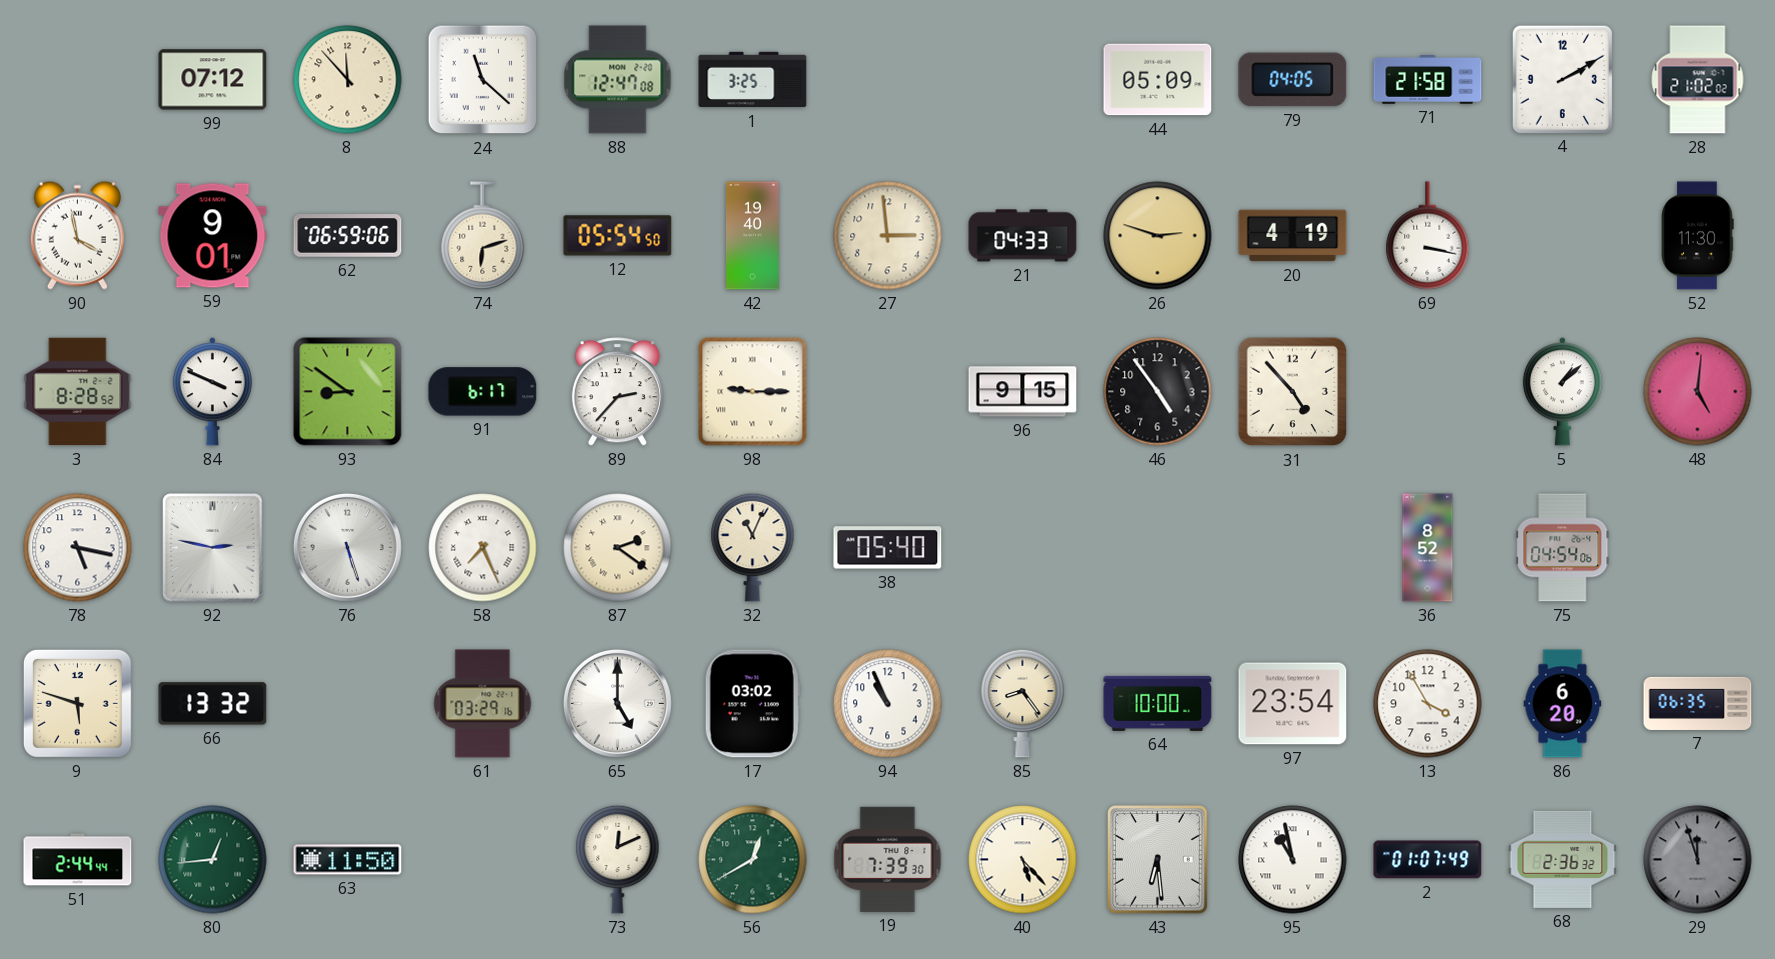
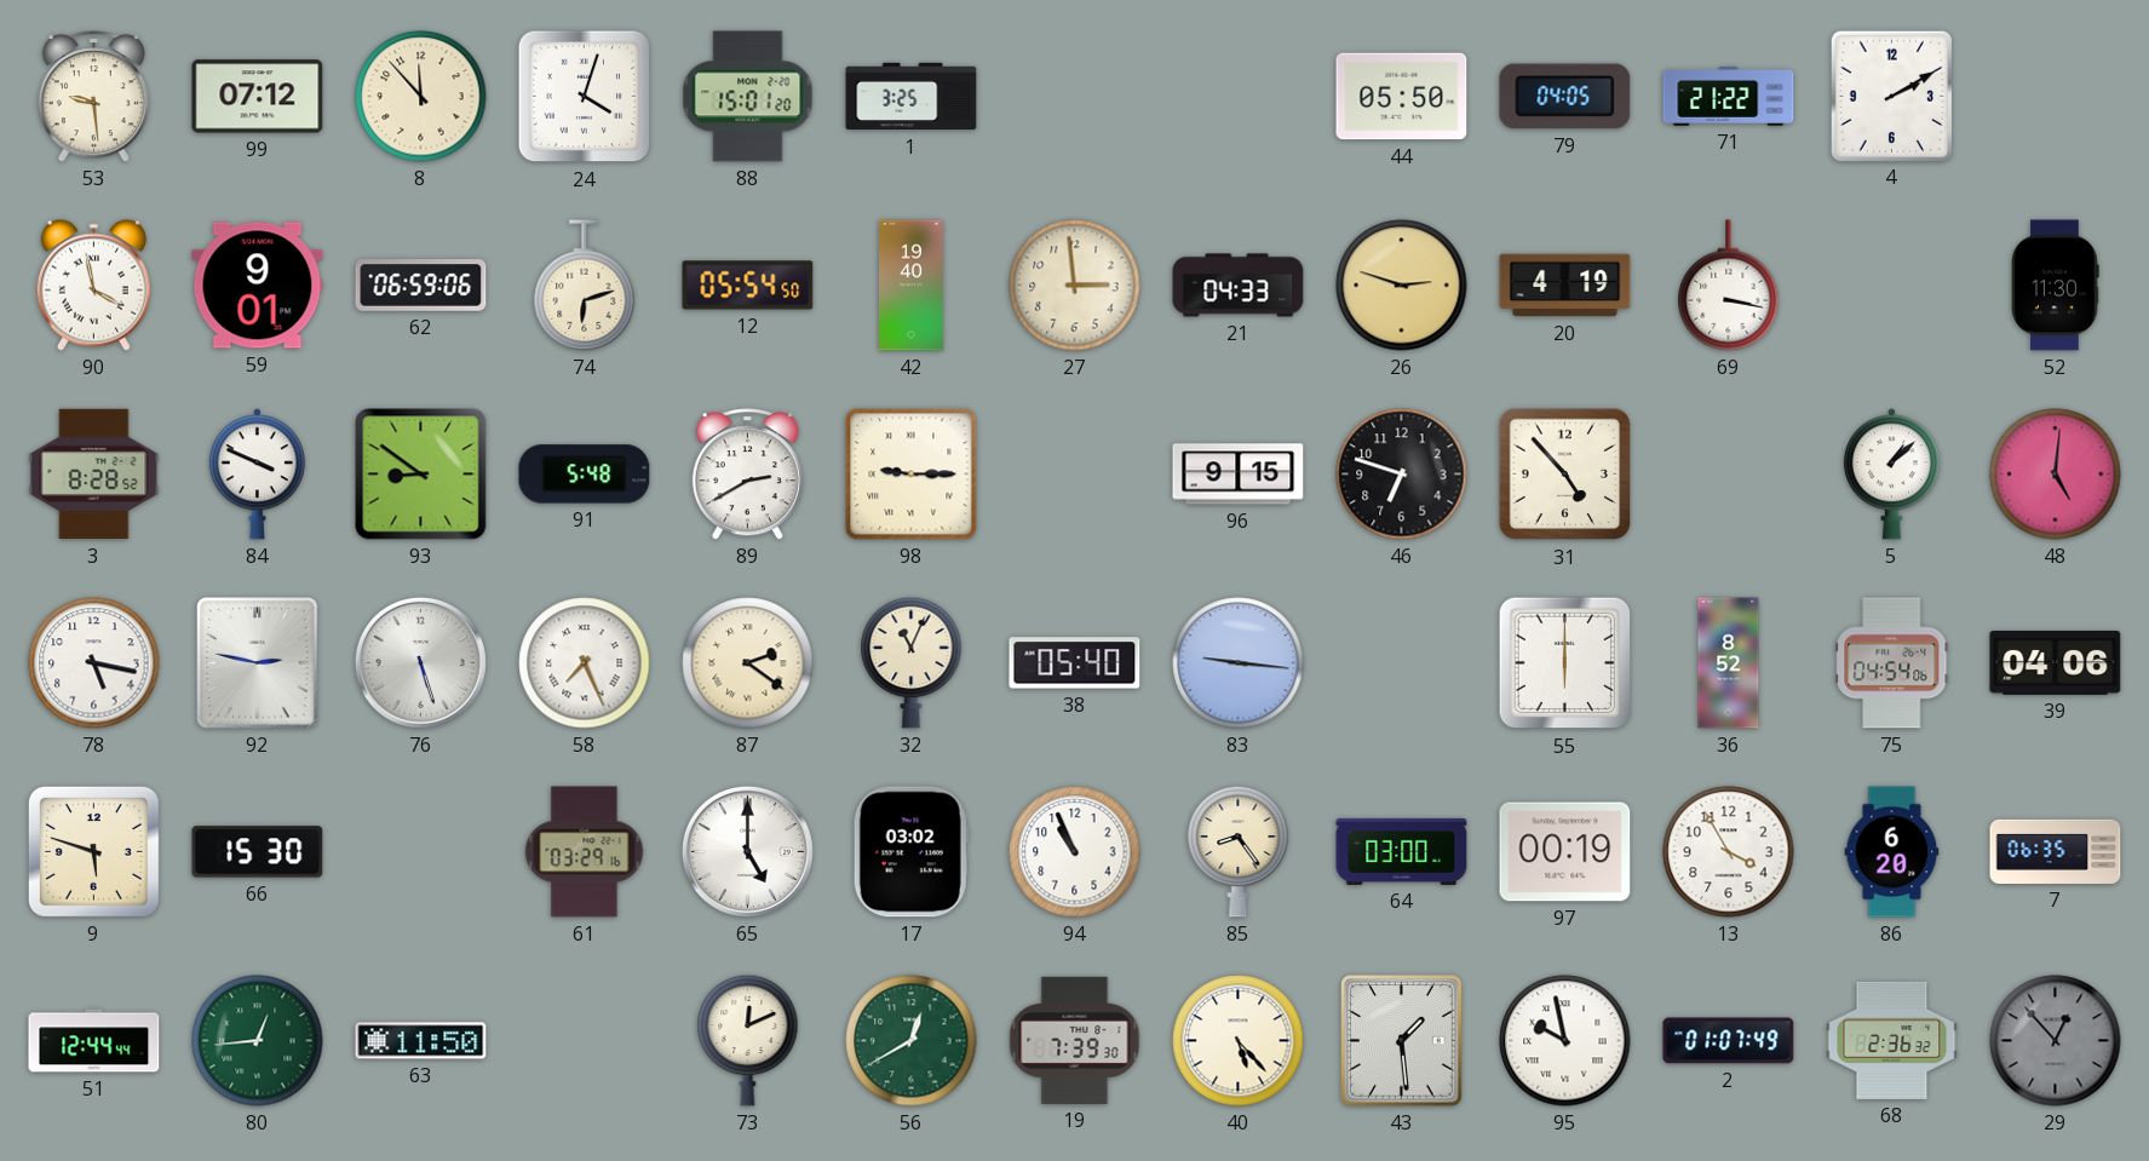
53: none -> 9:29 (93, 97)
24: 11:22 -> 4:03 (585, 97)
88: 12:47 -> 15:01 (748, 97)
44: 05:09 -> 05:50 (1402, 97)
71: 21:58 -> 21:22 (1729, 97)
28: 21:02 -> none (1698, 80)
91: 6:17 -> 5:48 (585, 475)
89: 2:37 -> 2:40 (747, 475)
46: 4:54 -> 6:48 (1402, 475)
83: none -> 9:16 (1239, 663)
55: none -> 6:00 (1565, 663)
39: none -> 04:06 (2056, 662)
66: 13:32 -> 15:30 (258, 852)
64: 10:00 -> 03:00 (1402, 851)
97: 23:54 -> 00:19 (1565, 852)
51: 2:44 -> 12:44 (94, 1041)
43: 6:29 -> 1:29 (1402, 1041)
95: 10:58 -> 9:58 (1565, 1041)
29: 11:57 -> 12:53 (2056, 1041)
